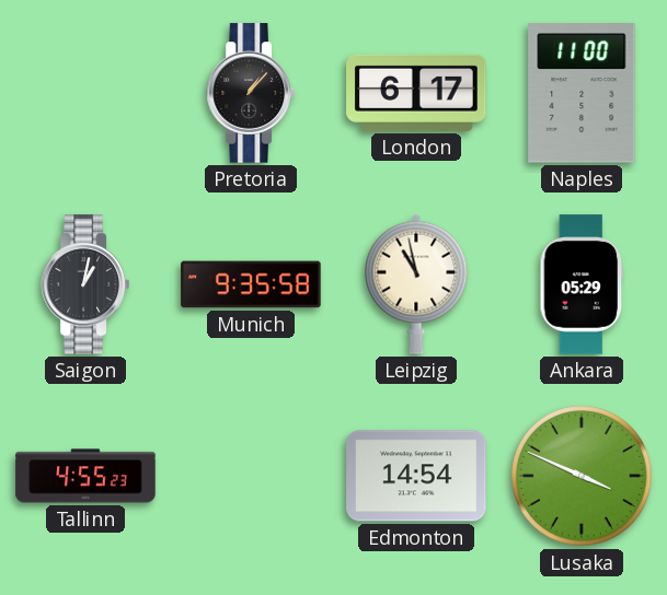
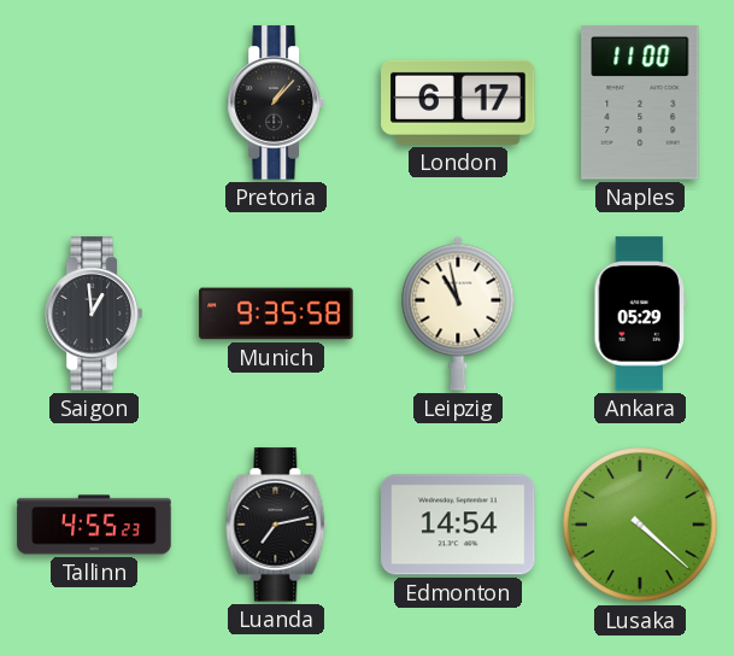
Saigon: 1:02 -> 12:59 (93, 314)
Luanda: none -> 7:13 (276, 525)
Lusaka: 3:49 -> 4:22 (640, 525)
